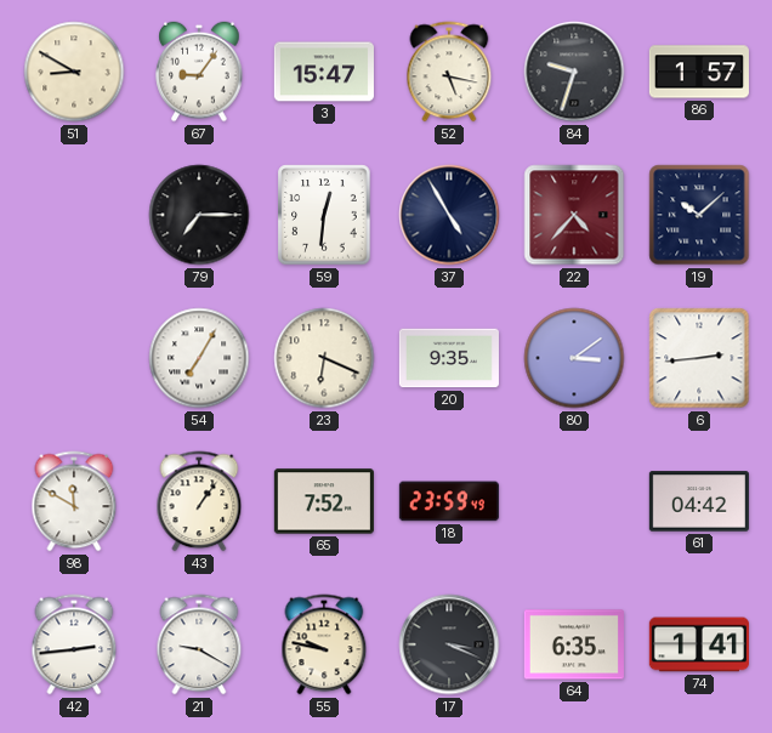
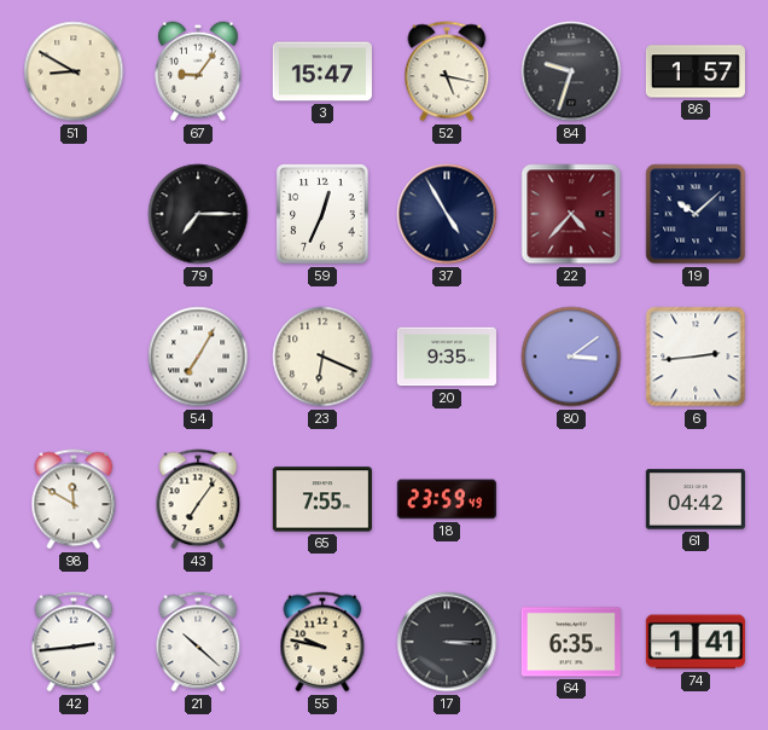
59: 12:31 -> 12:34 (322, 214)
43: 1:06 -> 7:06 (198, 499)
65: 7:52 -> 7:55 (322, 499)
21: 9:20 -> 10:22 (198, 642)
17: 3:19 -> 3:15 (447, 642)
